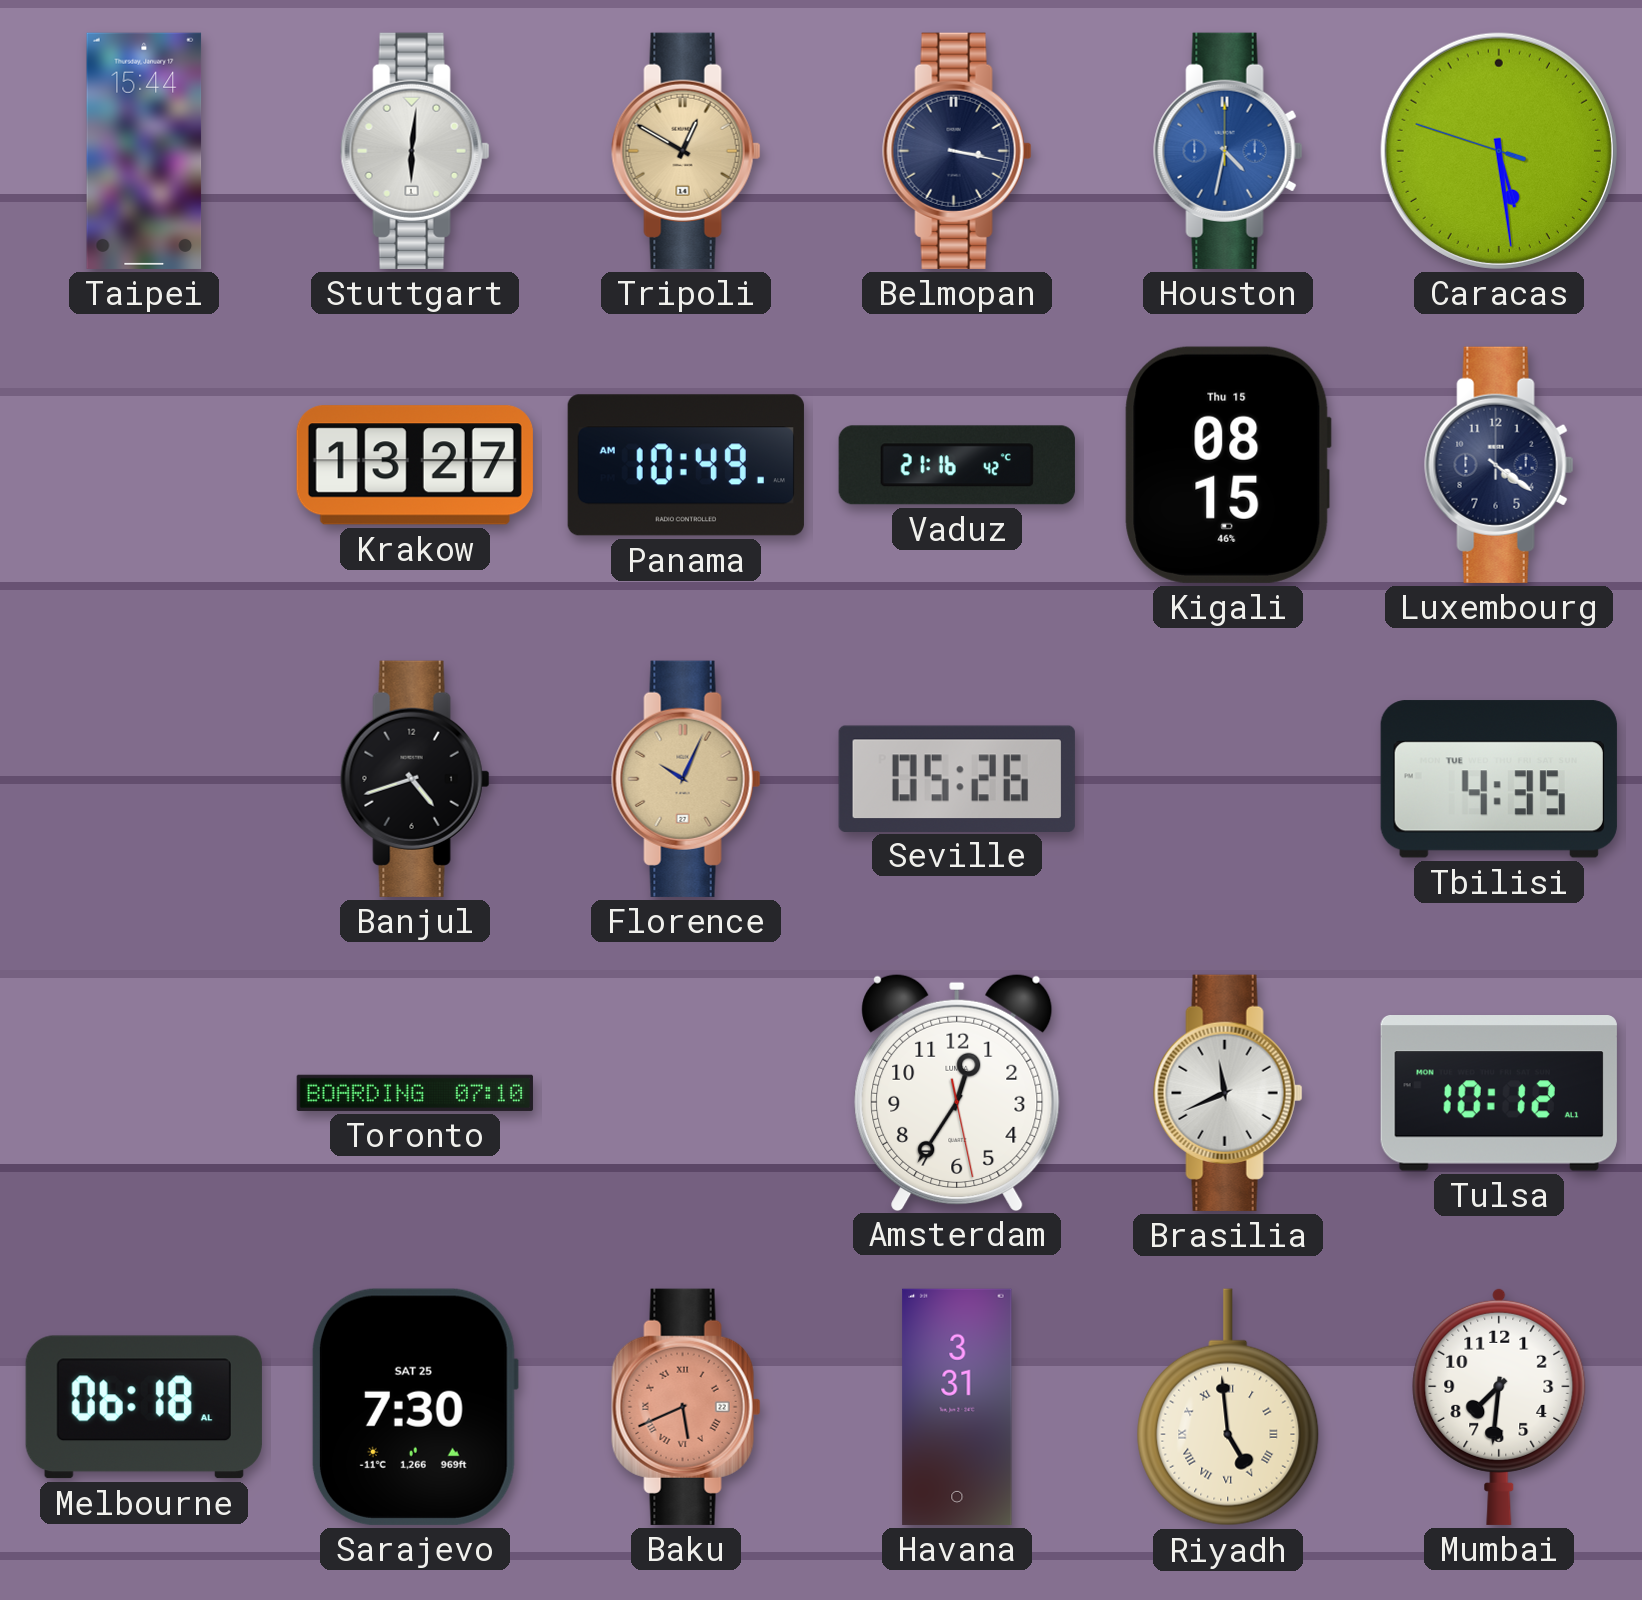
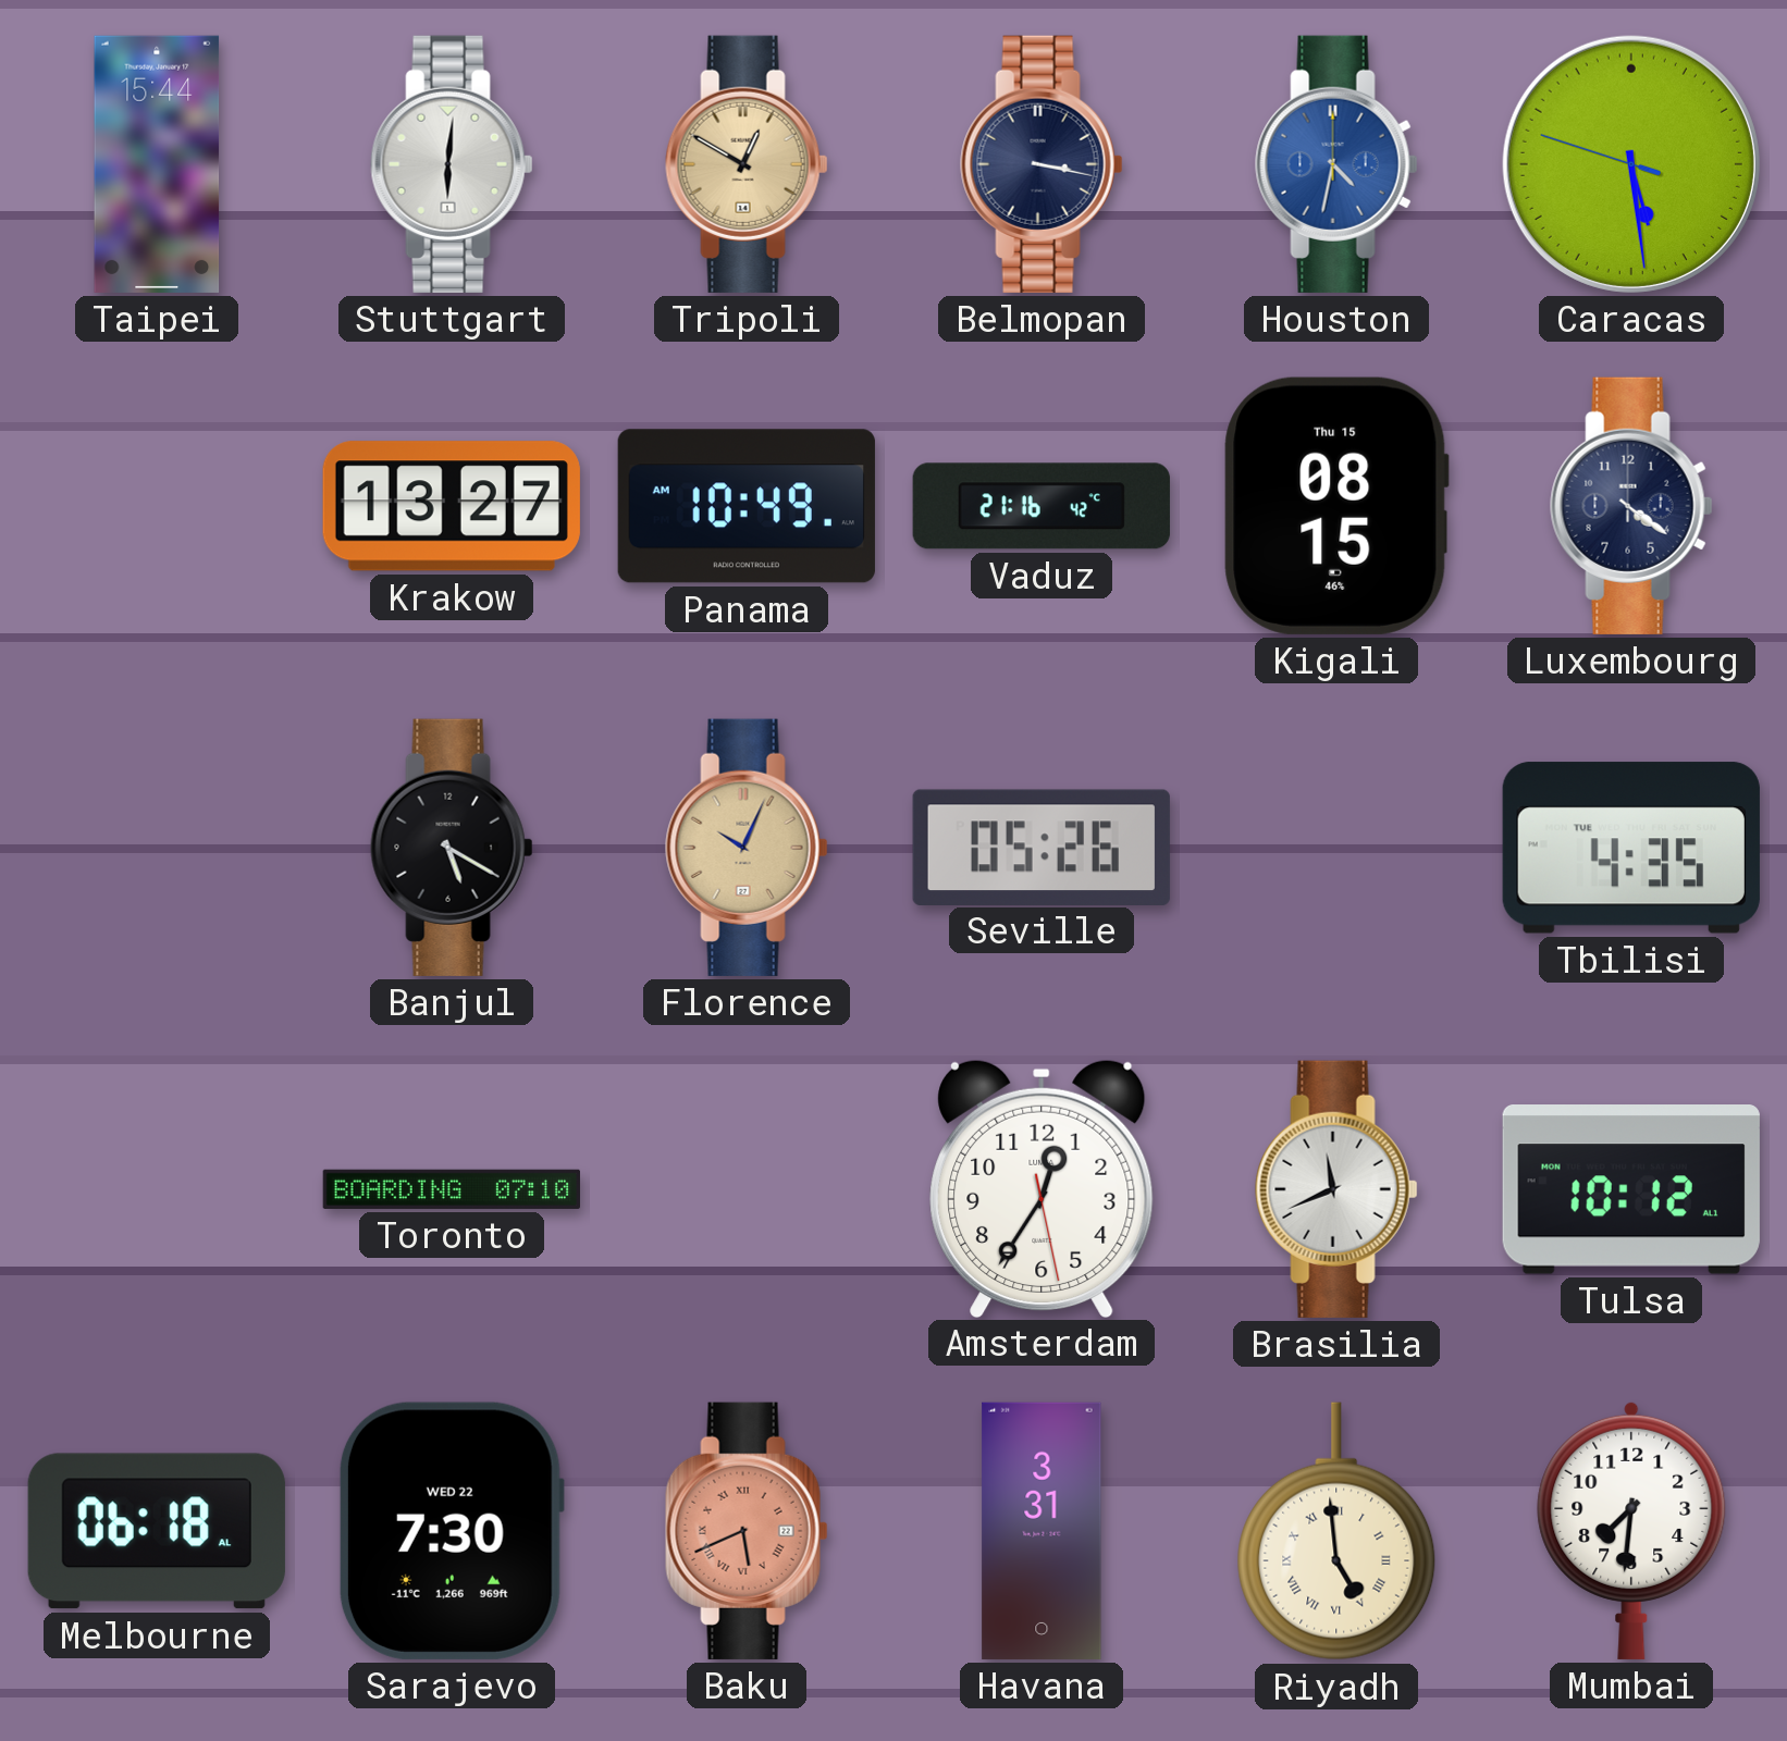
Banjul: 4:42 -> 5:20 (452, 848)
Sarajevo date: SAT 25 -> WED 22 (451, 1531)
